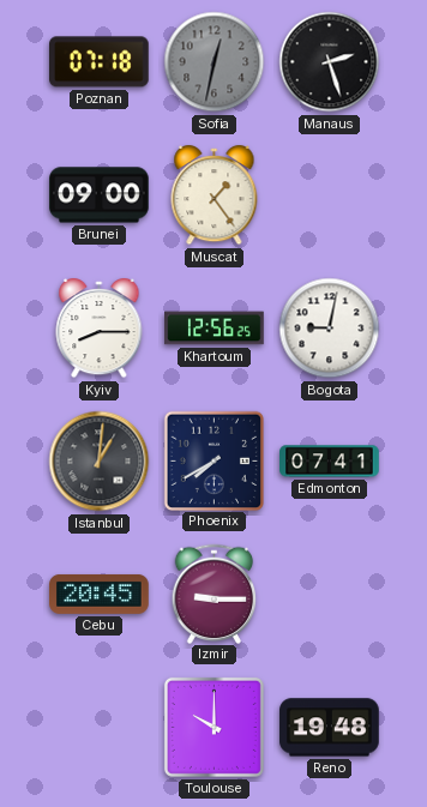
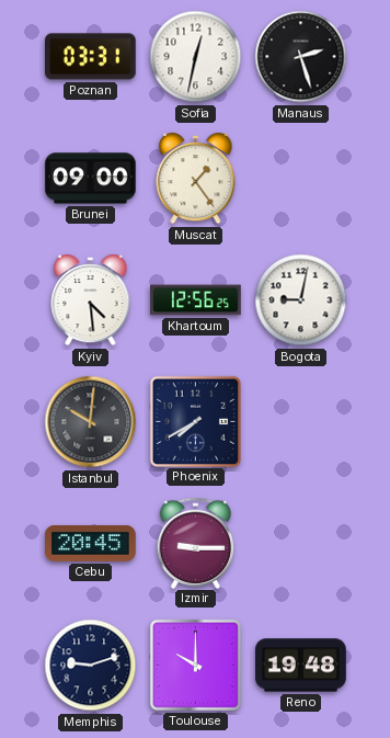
Poznan: 07:18 -> 03:31 (91, 57)
Sofia dial: grey -> white (196, 57)
Kyiv: 8:15 -> 4:29 (91, 300)
Istanbul: 1:01 -> 10:01 (91, 422)
Edmonton: 07:41 -> none (330, 462)
Memphis: none -> 9:12 (91, 666)
